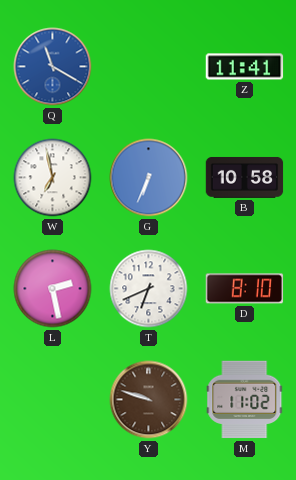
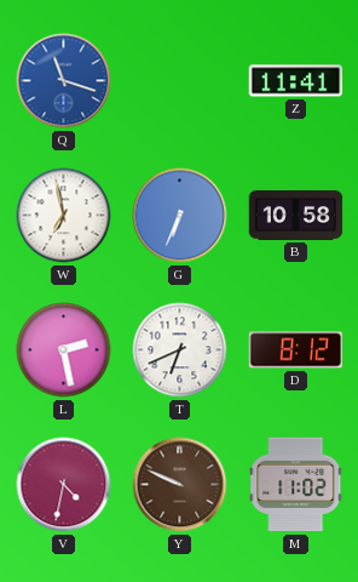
Q: 11:20 -> 11:18 (64, 81)
D: 8:10 -> 8:12 (296, 350)
V: none -> 4:32 (64, 485)
Y: 9:48 -> 9:49 (180, 485)
